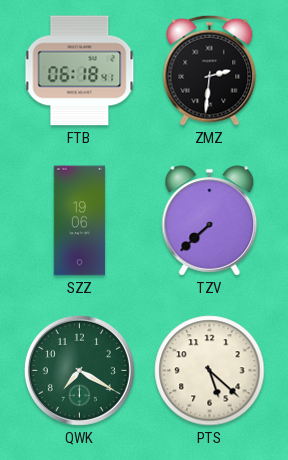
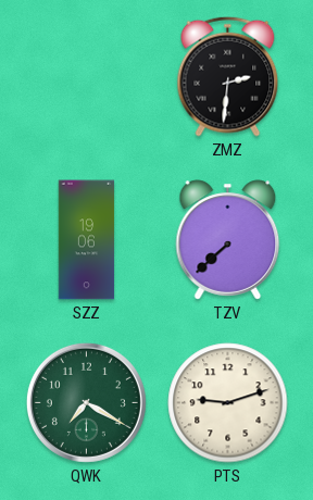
FTB: 06:18 -> none (80, 71)
PTS: 5:22 -> 9:12 (228, 403)
